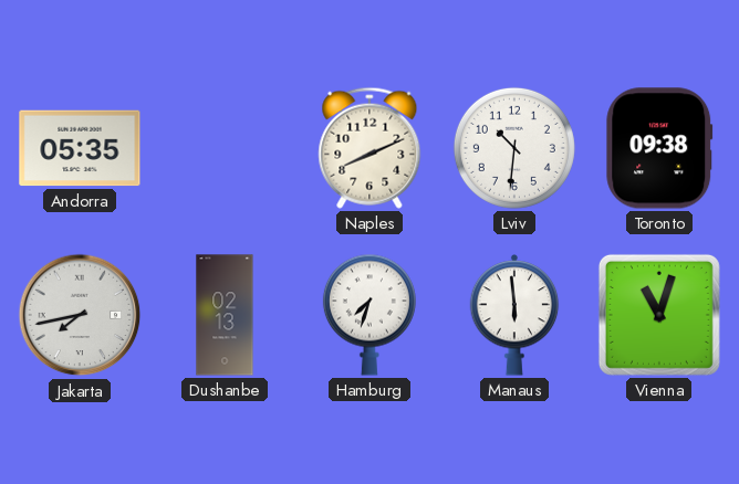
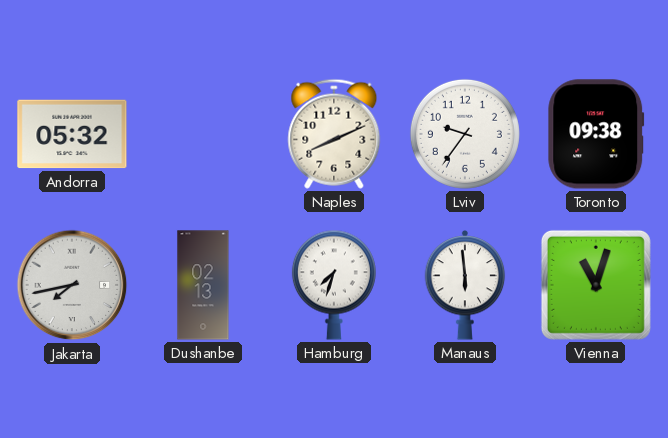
Andorra: 05:35 -> 05:32 (72, 134)
Lviv: 10:31 -> 9:36 (465, 134)
